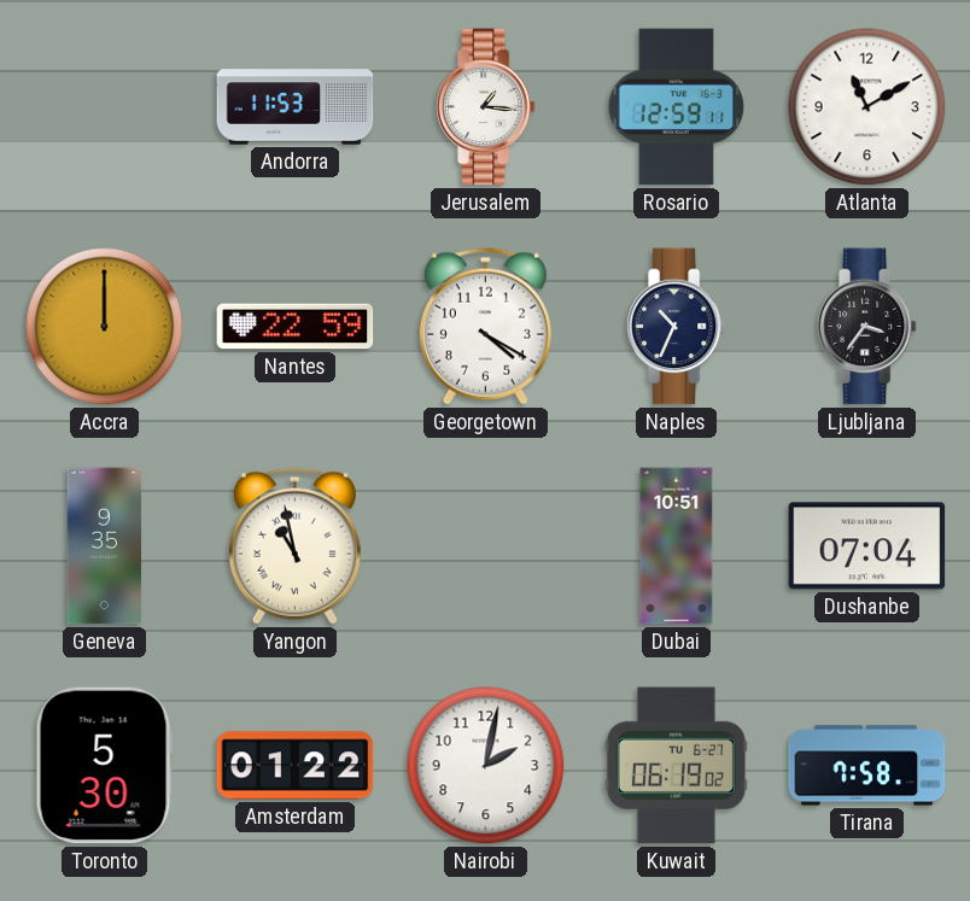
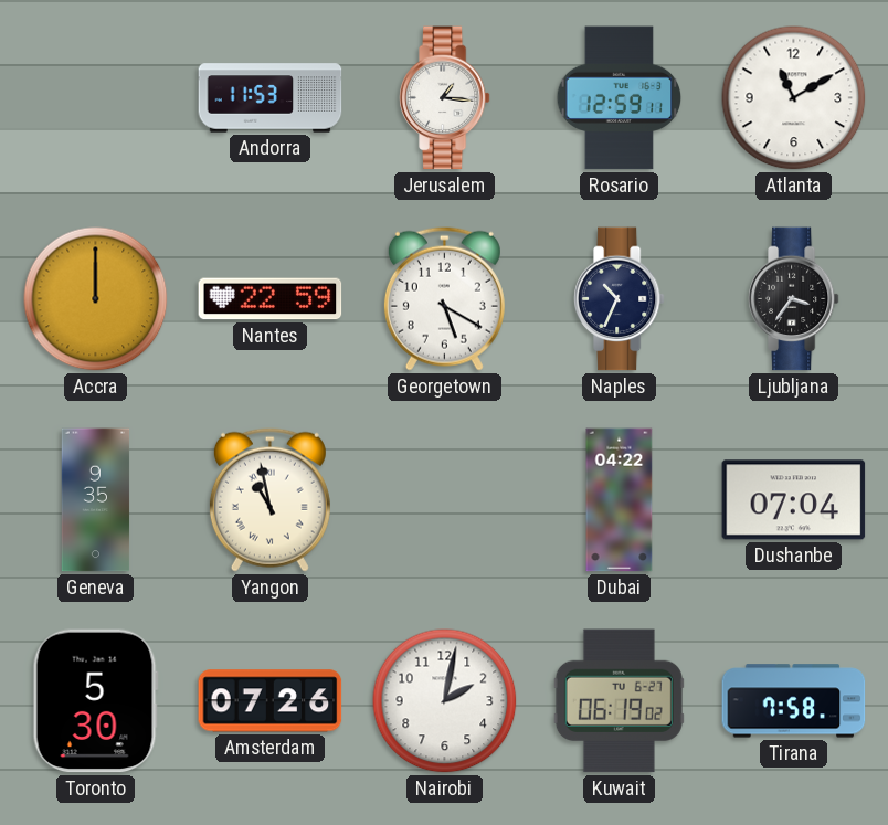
Georgetown: 4:20 -> 5:20 (444, 298)
Dubai: 10:51 -> 04:22 (620, 500)
Amsterdam: 01:22 -> 07:26 (271, 701)
